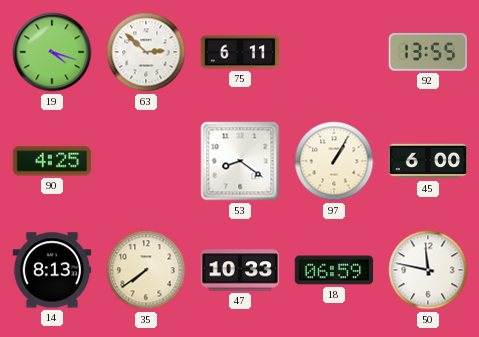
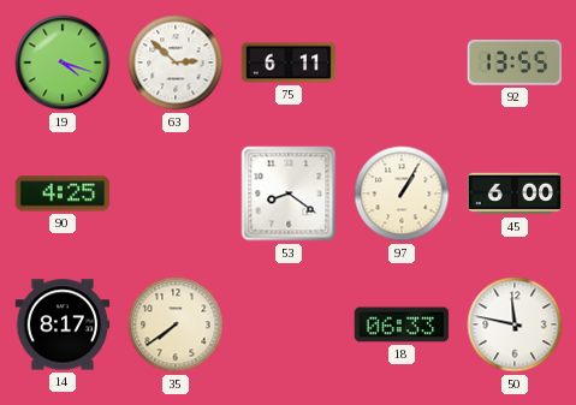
14: 8:13 -> 8:17 (63, 324)
47: 10:33 -> none (240, 270)
18: 06:59 -> 06:33 (402, 324)
